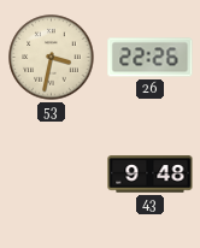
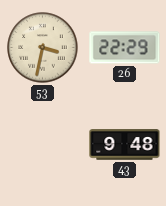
26: 22:26 -> 22:29 (125, 48)
